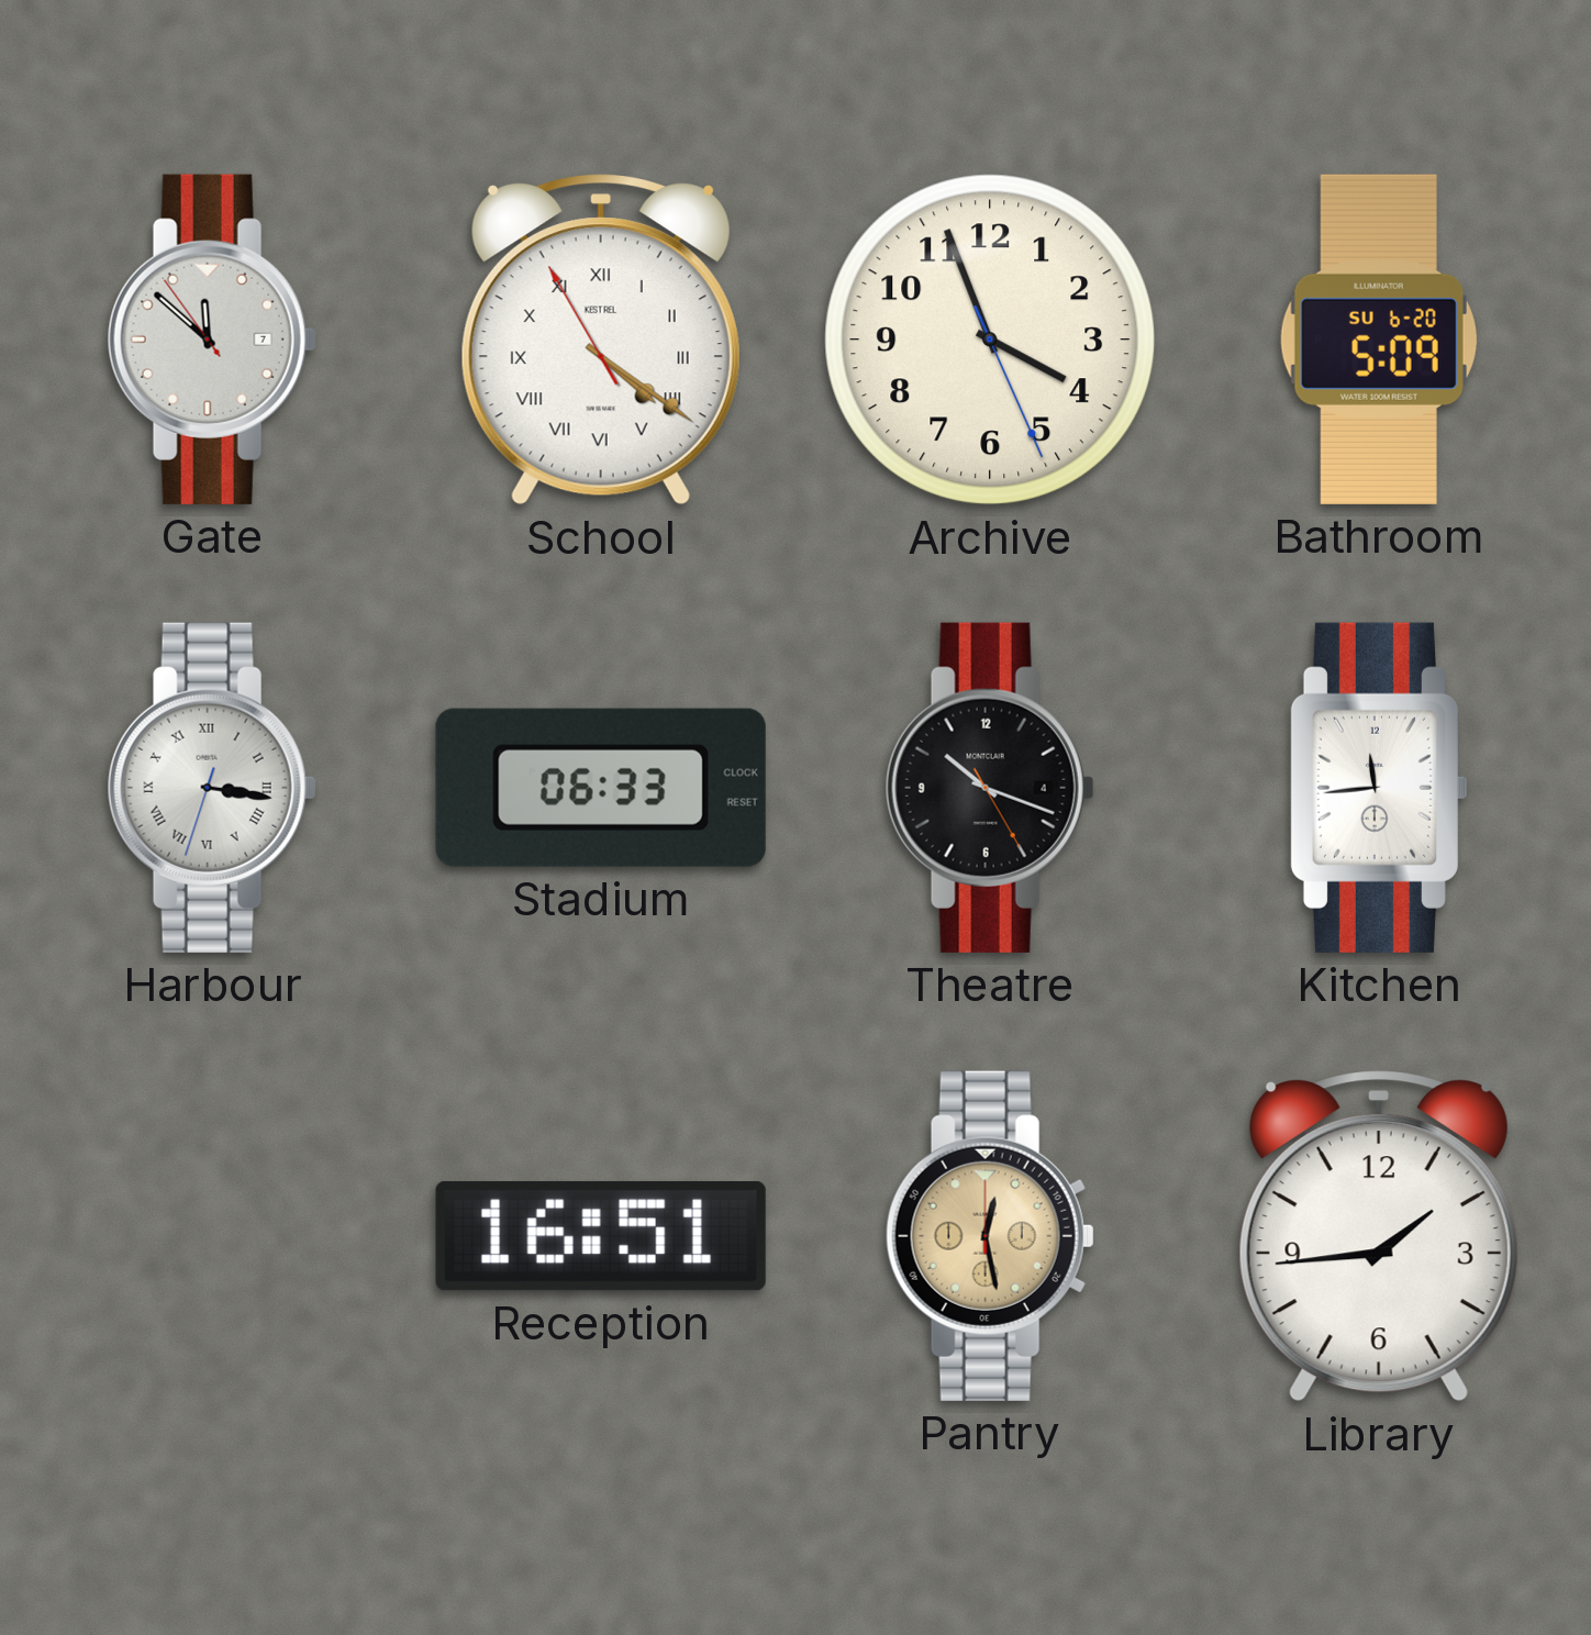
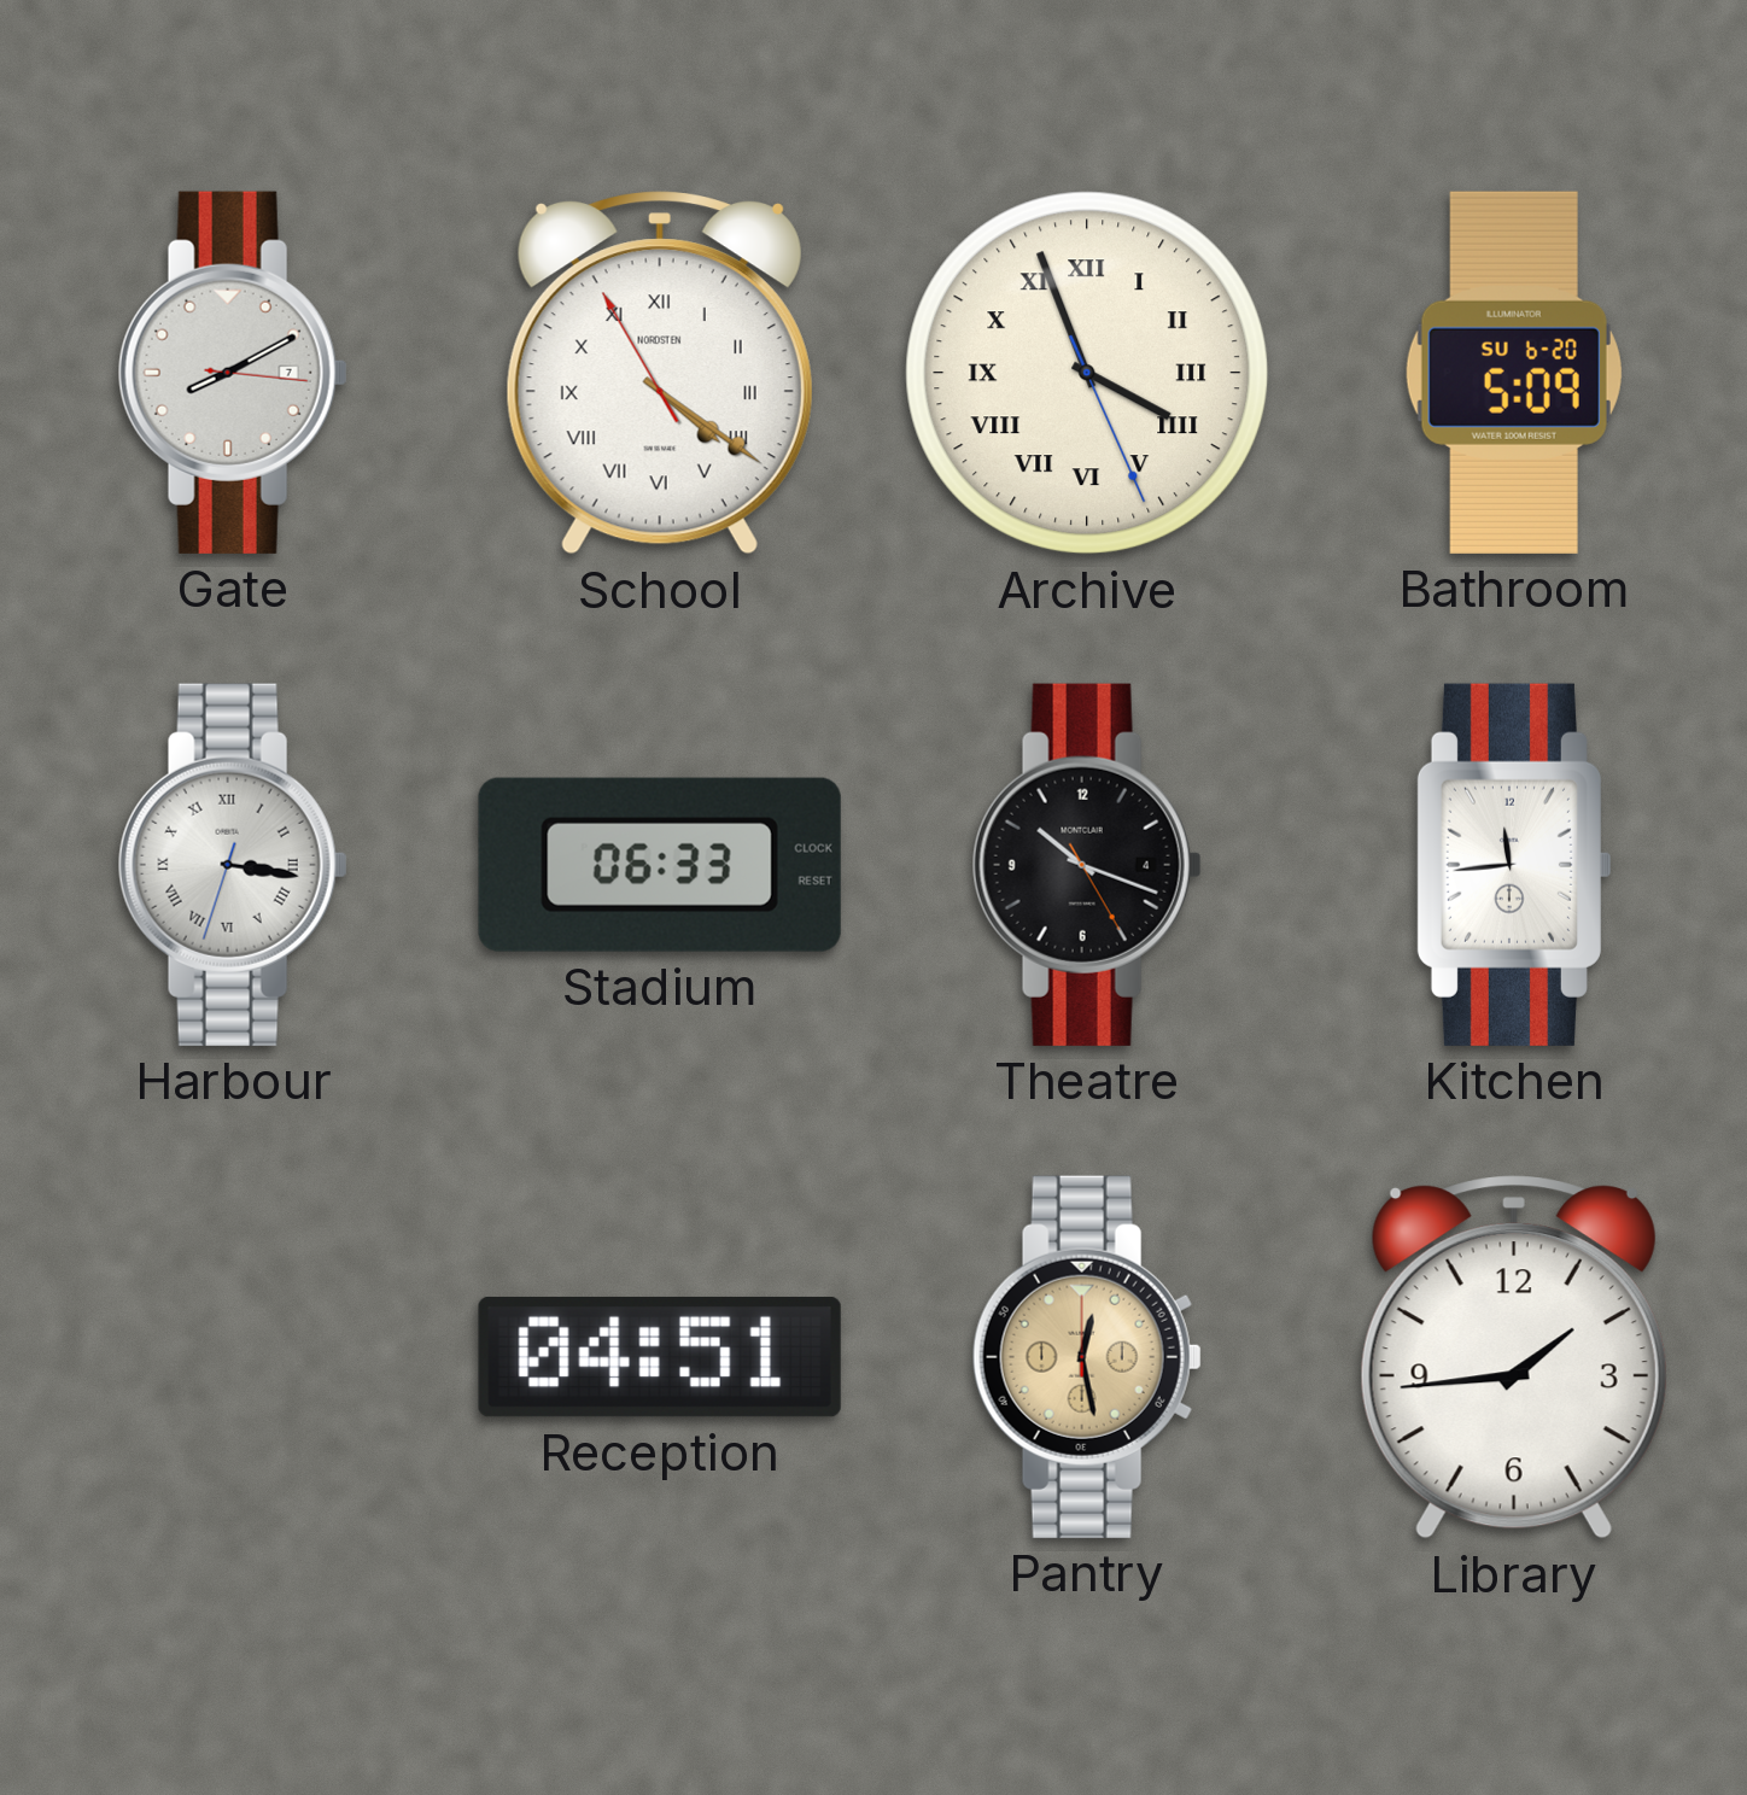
Gate: 11:51 -> 8:10 (233, 373)
School brand: KESTREL -> NORDSTEN (660, 373)
Archive numerals: Arabic -> Roman (1087, 373)
Reception: 16:51 -> 04:51 (660, 1357)
